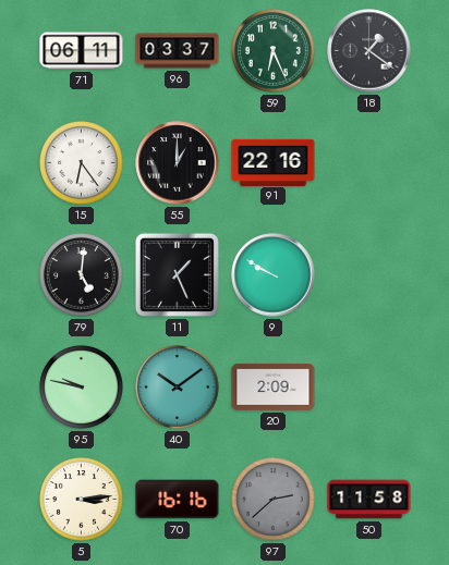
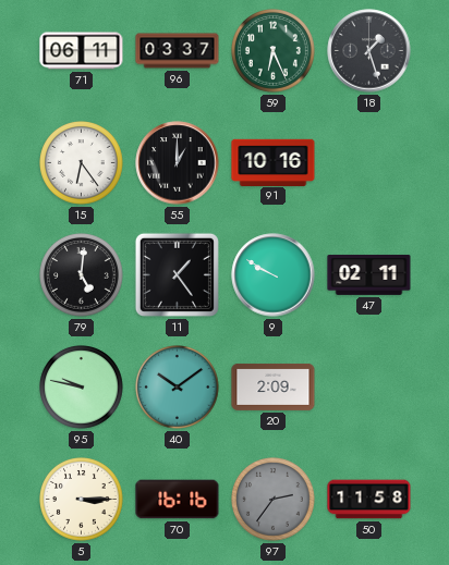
18: 1:21 -> 1:27 (369, 51)
91: 22:16 -> 10:16 (274, 162)
11: 1:26 -> 1:24 (177, 274)
47: none -> 02:11 (369, 275)
5: 3:14 -> 3:15 (82, 500)
97: 2:38 -> 2:36 (274, 500)
